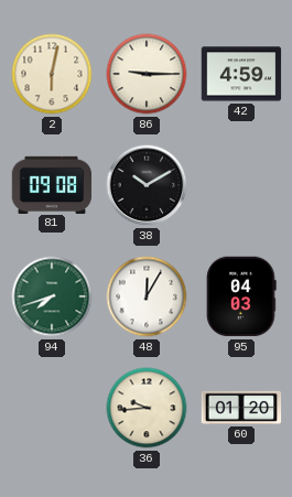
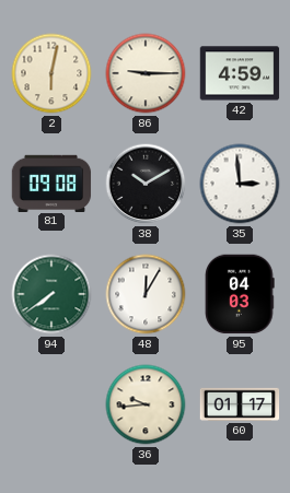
35: none -> 2:59 (240, 184)
94: 7:42 -> 7:39 (51, 294)
60: 01:20 -> 01:17 (240, 404)
